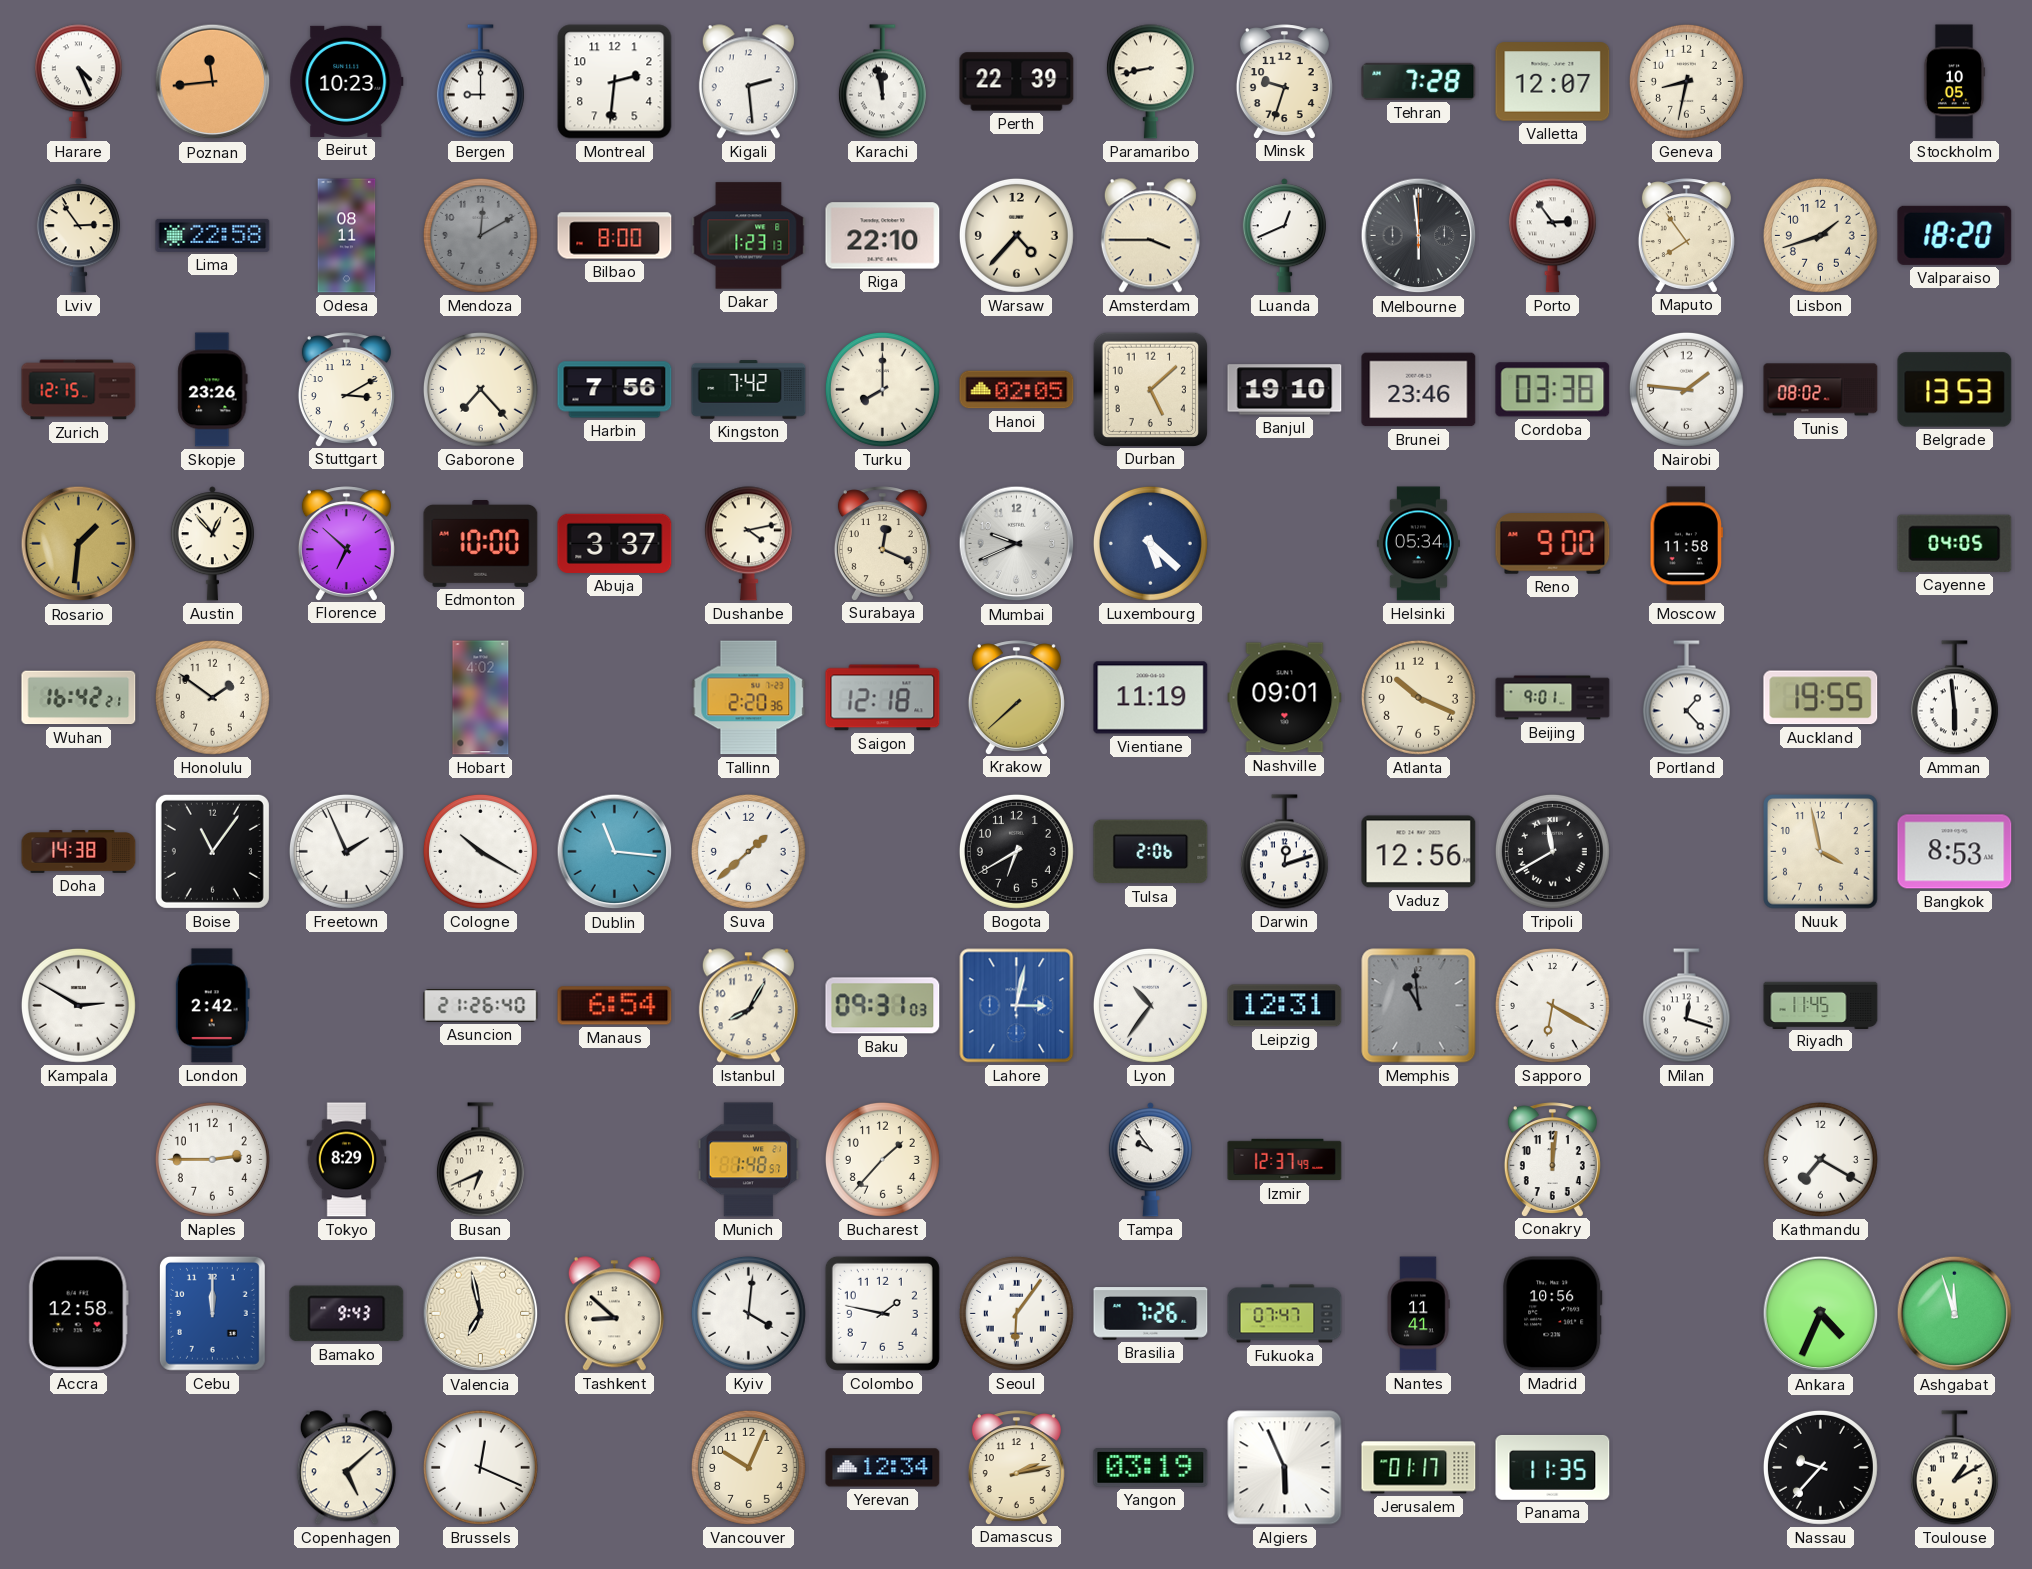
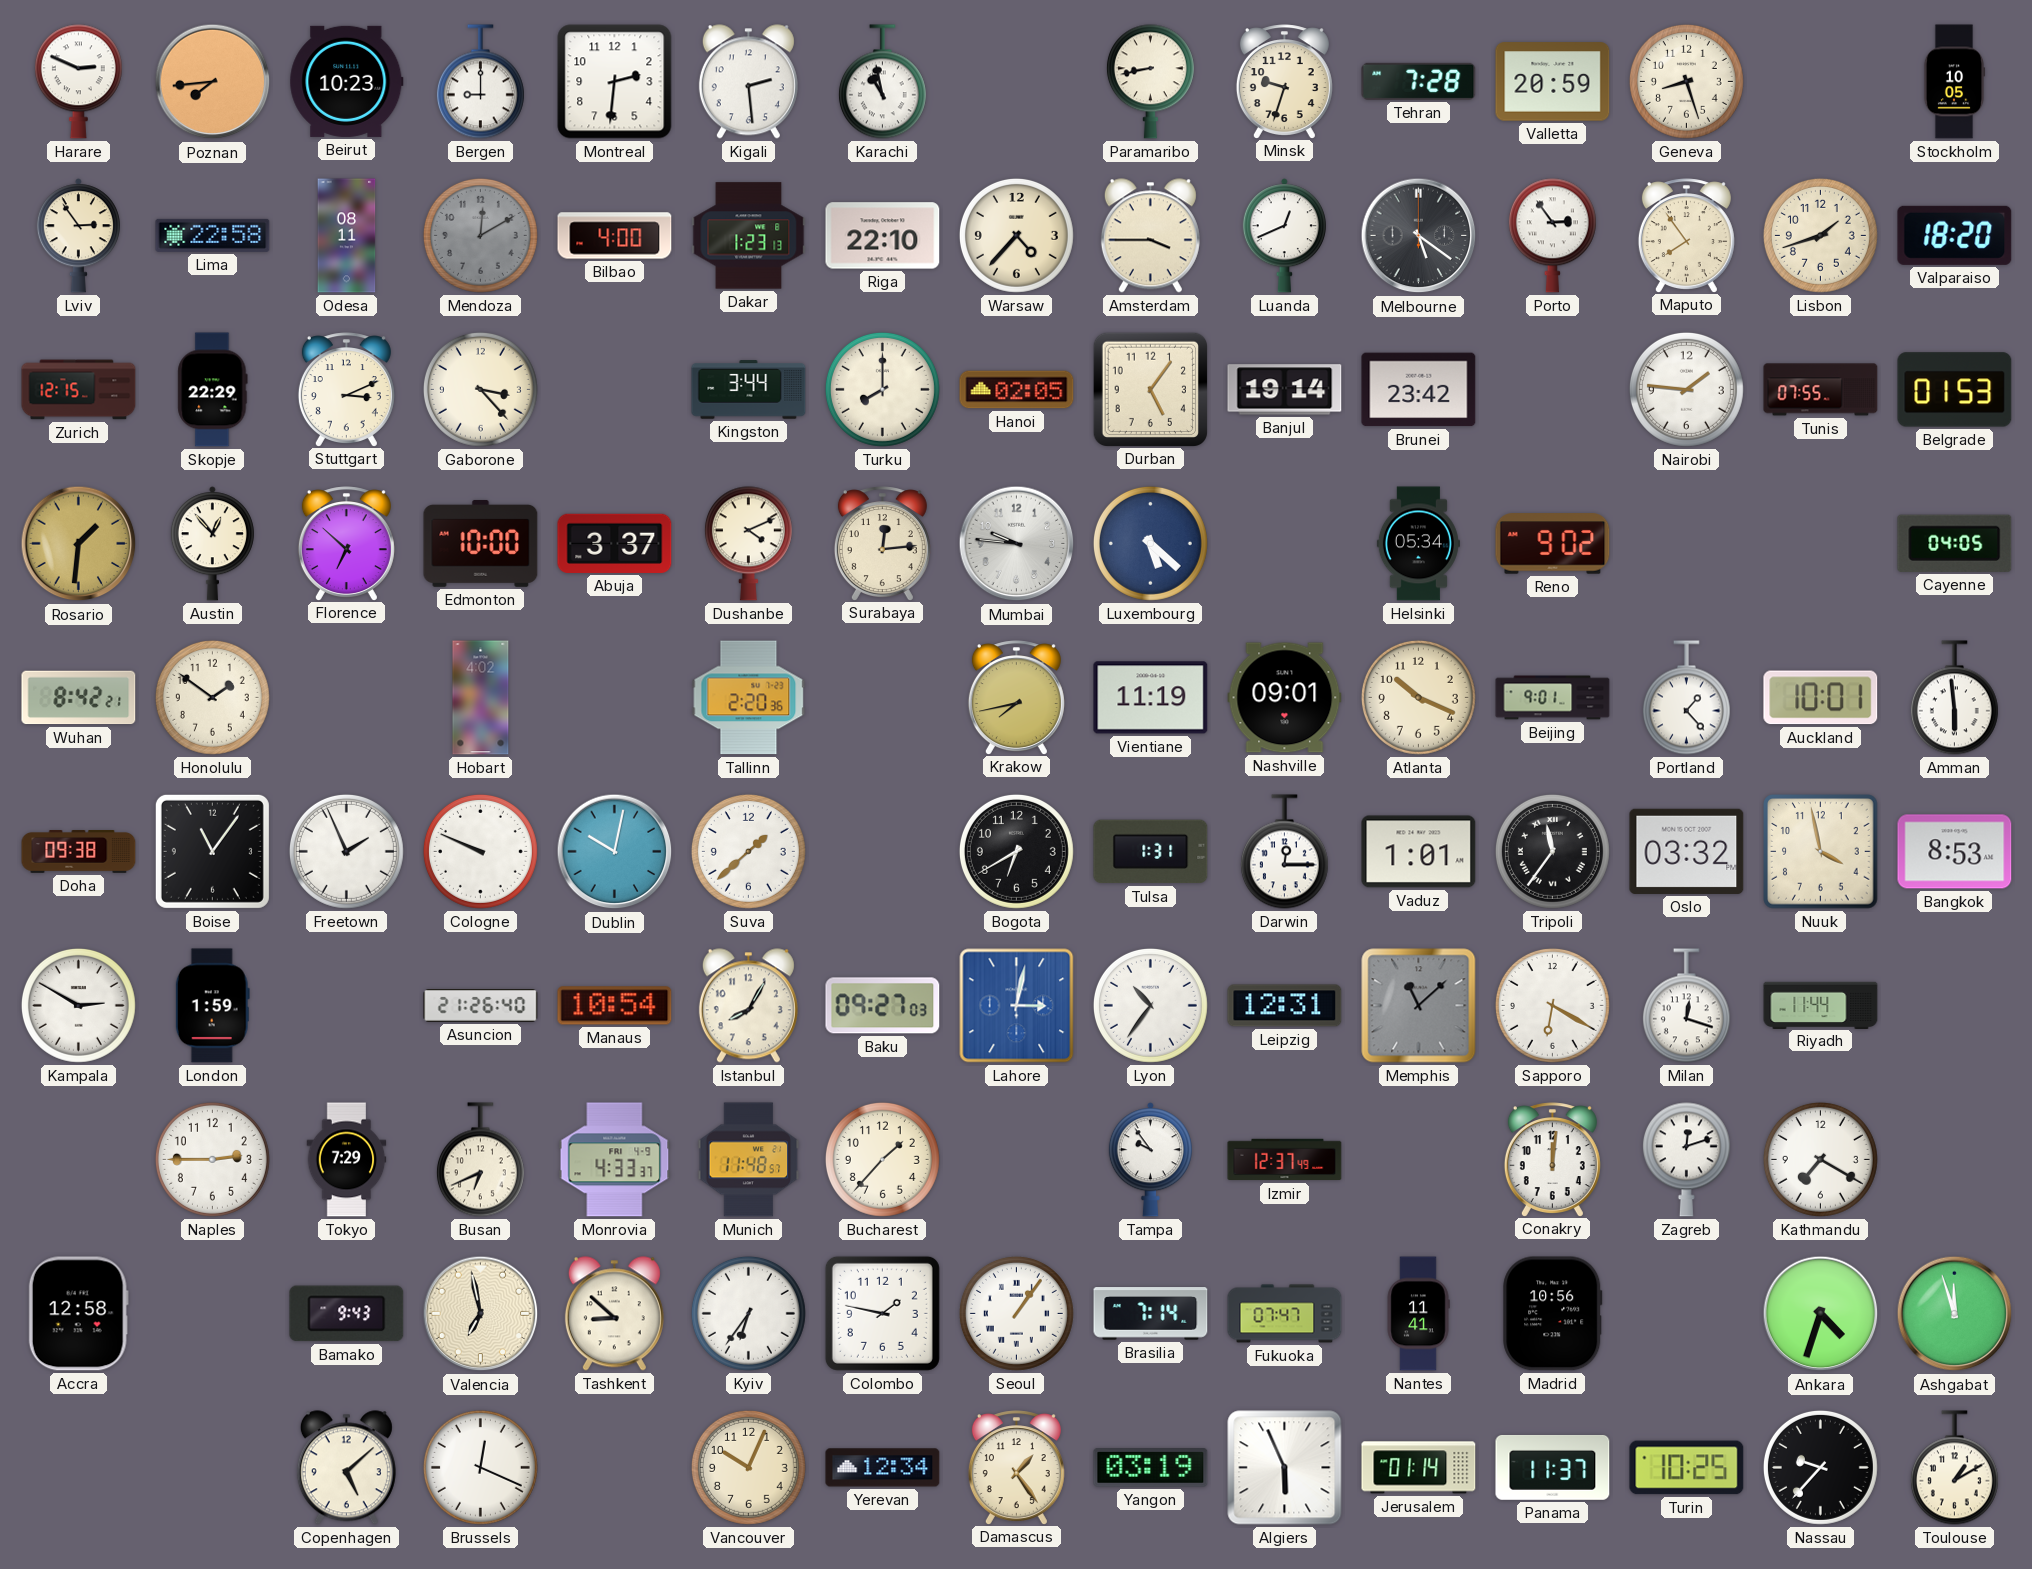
Harare: 4:26 -> 2:49 (78, 82)
Poznan: 11:44 -> 7:44 (213, 82)
Karachi: 11:58 -> 10:58 (882, 82)
Perth: 22:39 -> none (1017, 82)
Valletta: 12:07 -> 20:59 (1553, 82)
Geneva: 8:32 -> 8:27 (1686, 81)
Bilbao: 8:00 -> 4:00 (615, 236)
Melbourne: 5:59 -> 5:21 (1419, 236)
Skopje: 23:26 -> 22:29 (213, 390)
Stuttgart: 3:10 -> 3:11 (346, 389)
Gaborone: 7:23 -> 3:23 (480, 389)
Harbin: 7:56 -> none (615, 390)
Kingston: 7:42 -> 3:44 (749, 390)
Durban: 5:08 -> 5:06 (1150, 389)
Banjul: 19:10 -> 19:14 (1285, 390)
Brunei: 23:46 -> 23:42 (1419, 390)
Cordoba: 03:38 -> none (1553, 390)
Tunis: 08:02 -> 07:55 (1821, 390)
Belgrade: 13:53 -> 01:53 (1955, 390)
Dushanbe: 4:13 -> 4:11 (748, 544)
Surabaya: 12:19 -> 12:14 (882, 543)
Mumbai: 9:41 -> 9:46 (1017, 544)
Reno: 9:00 -> 9:02 (1553, 544)
Moscow: 11:58 -> none (1687, 544)
Wuhan: 16:42 -> 8:42 (79, 698)
Saigon: 12:18 -> none (883, 698)
Krakow: 7:38 -> 7:43 (1016, 697)
Auckland: 19:55 -> 10:01 (1821, 698)
Doha: 14:38 -> 09:38 (79, 852)
Cologne: 10:20 -> 9:49 (480, 851)
Dublin: 11:16 -> 10:02 (615, 852)
Tulsa: 2:06 -> 1:31 (1151, 852)
Darwin: 12:12 -> 12:15 (1284, 852)
Vaduz: 12:56 -> 1:01 (1419, 852)
Tripoli: 11:40 -> 11:36 (1552, 851)
Oslo: none -> 03:32 (1687, 851)
London: 2:42 -> 1:59 (212, 1006)
Manaus: 6:54 -> 10:54 (615, 1006)
Baku: 09:31 -> 09:27 (883, 1006)
Memphis: 10:59 -> 11:08 (1419, 1006)
Riyadh: 11:45 -> 11:44 (1821, 1005)
Tokyo: 8:29 -> 7:29 (347, 1160)
Monrovia: none -> 4:33 (615, 1160)
Munich: 1:48 -> 11:48 (749, 1160)
Zagreb: none -> 12:12 (1686, 1160)
Cebu: 12:00 -> none (212, 1313)
Kyiv: 4:01 -> 6:36 (748, 1313)
Seoul: 6:06 -> 1:06 (1016, 1313)
Brasilia: 7:26 -> 7:14 (1151, 1314)
Ankara: 4:34 -> 4:33 (1821, 1314)
Damascus: 2:13 -> 1:24 (1016, 1467)
Jerusalem: 01:17 -> 01:14 (1419, 1468)
Panama: 11:35 -> 11:37 (1553, 1467)
Turin: none -> 10:25 (1687, 1468)
